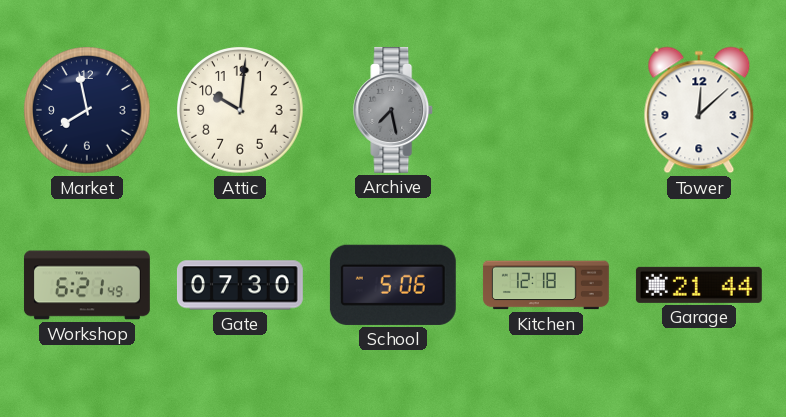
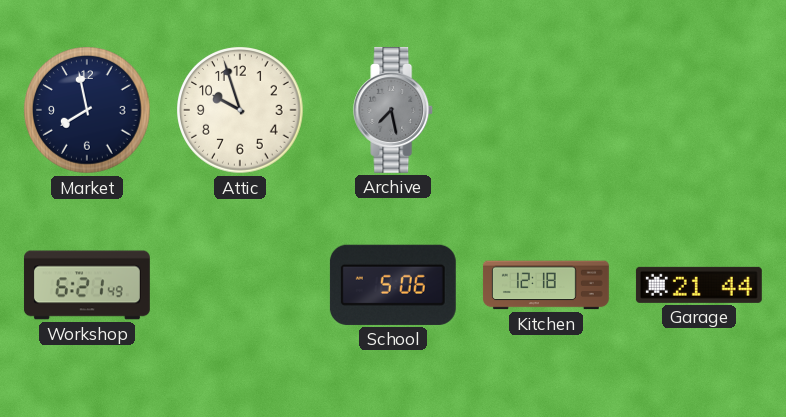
Attic: 10:01 -> 9:57 (240, 110)
Tower: 12:08 -> none (699, 110)
Gate: 07:30 -> none (240, 285)
